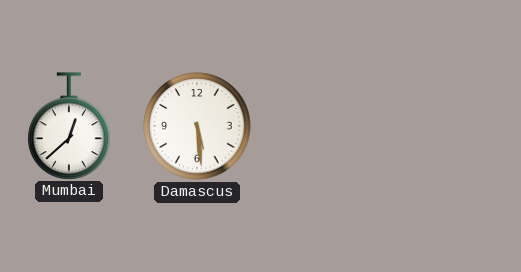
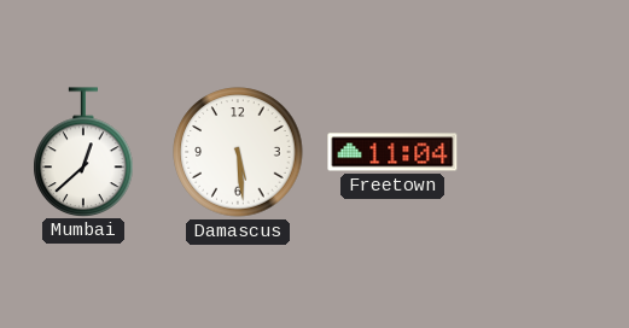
Freetown: none -> 11:04 (392, 152)
